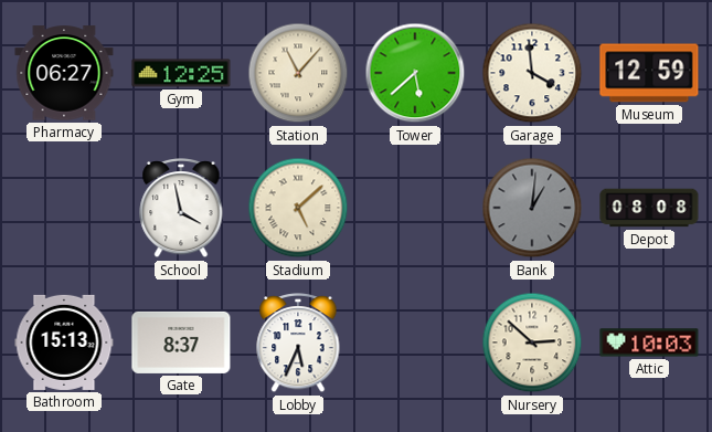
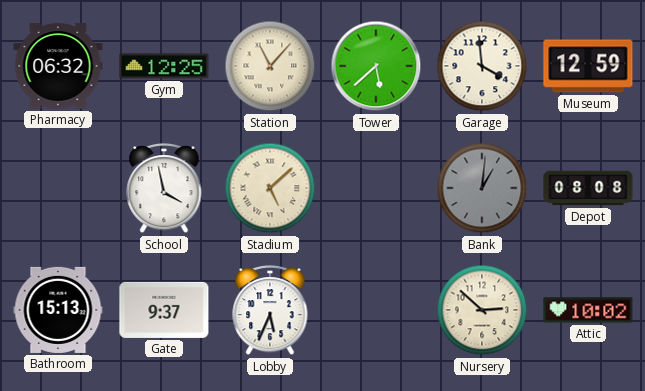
Pharmacy: 06:27 -> 06:32 (58, 66)
Gate: 8:37 -> 9:37 (164, 310)
Attic: 10:03 -> 10:02 (588, 310)
